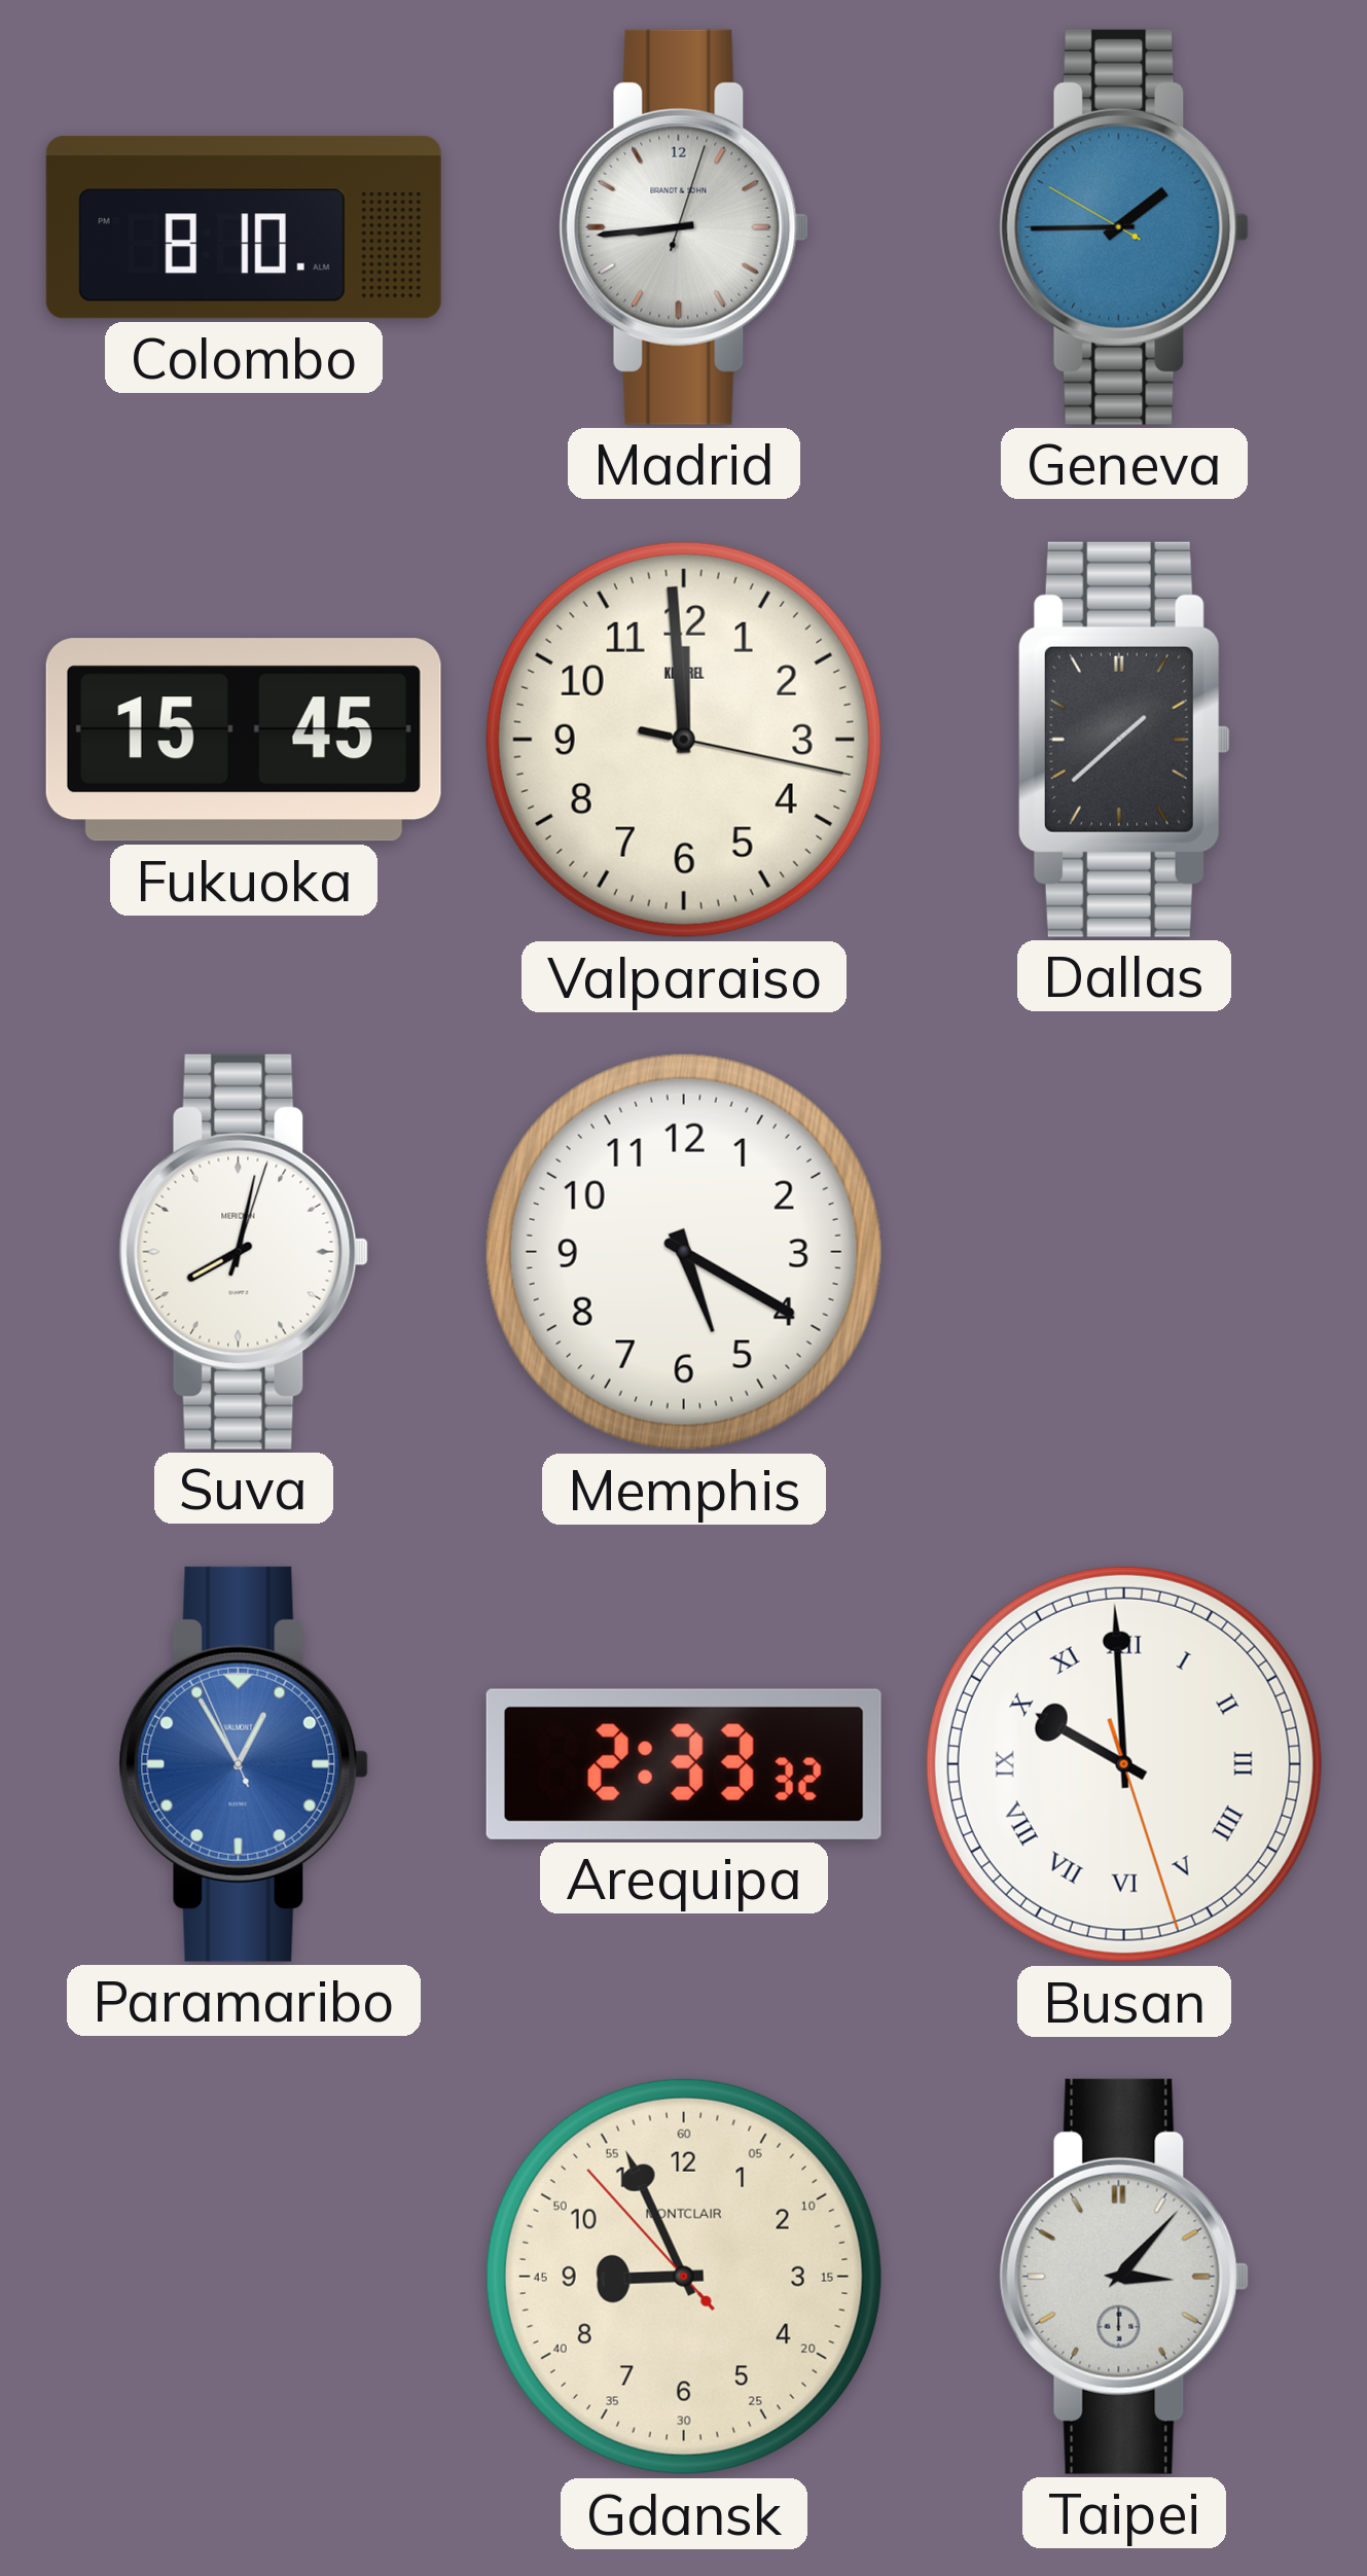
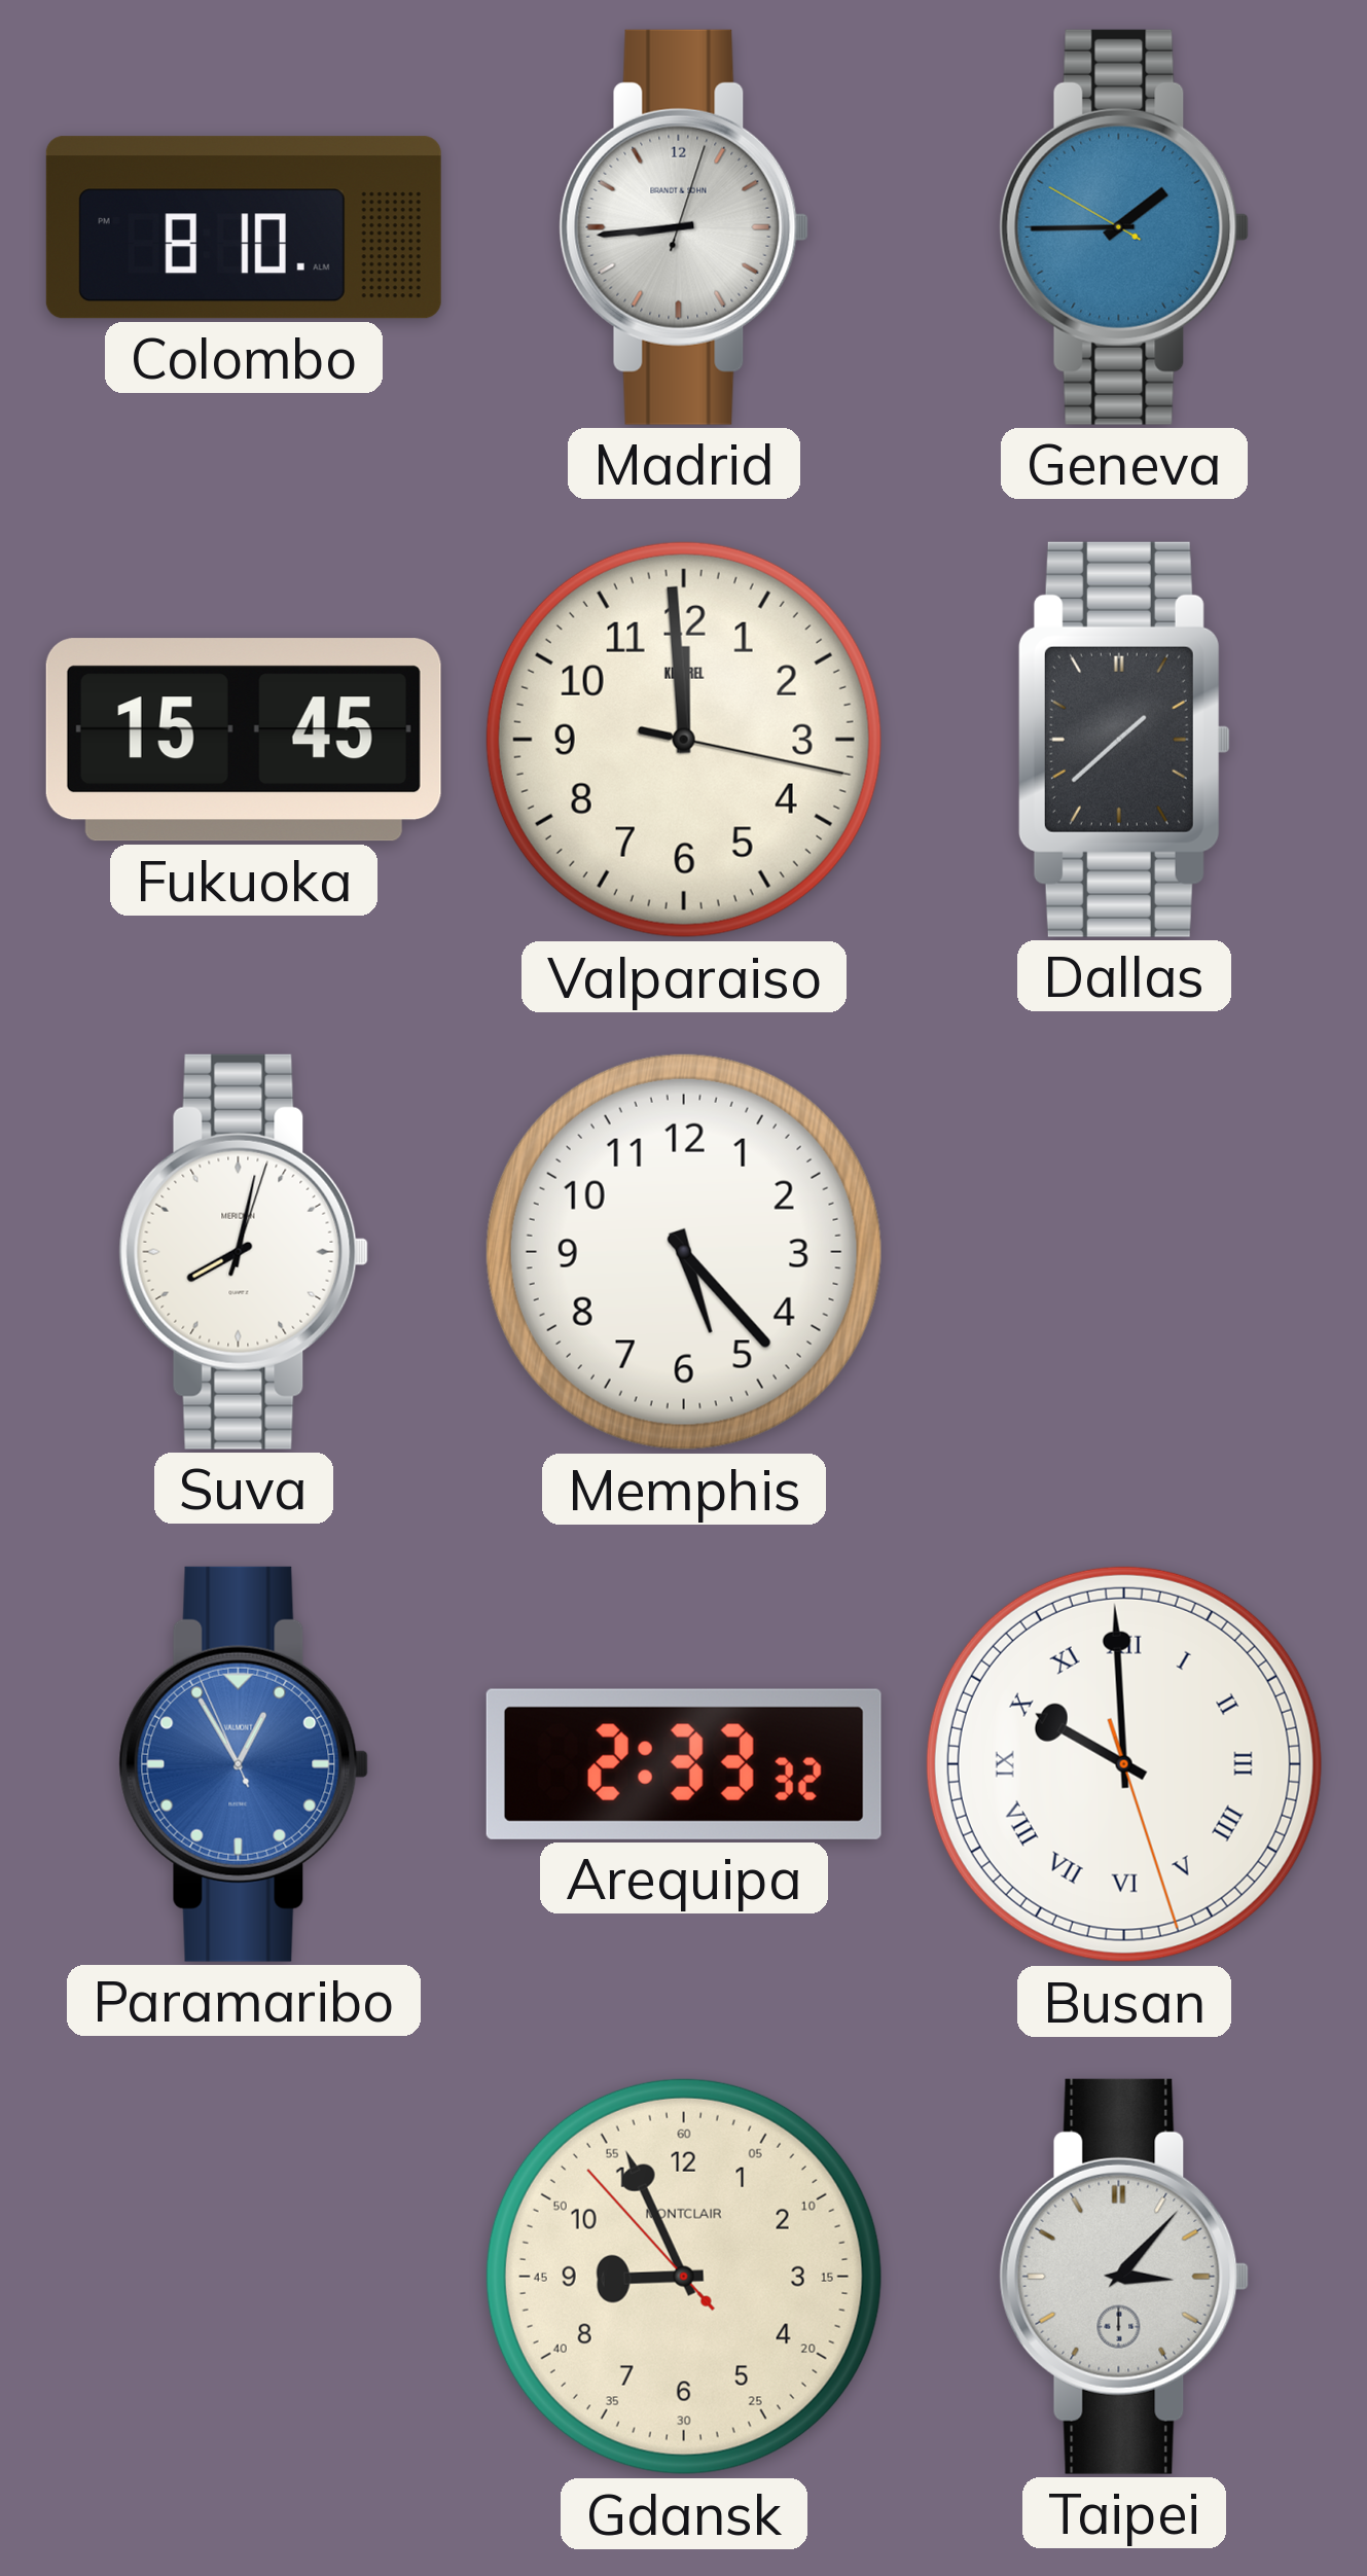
Memphis: 5:20 -> 5:23 (684, 1252)
